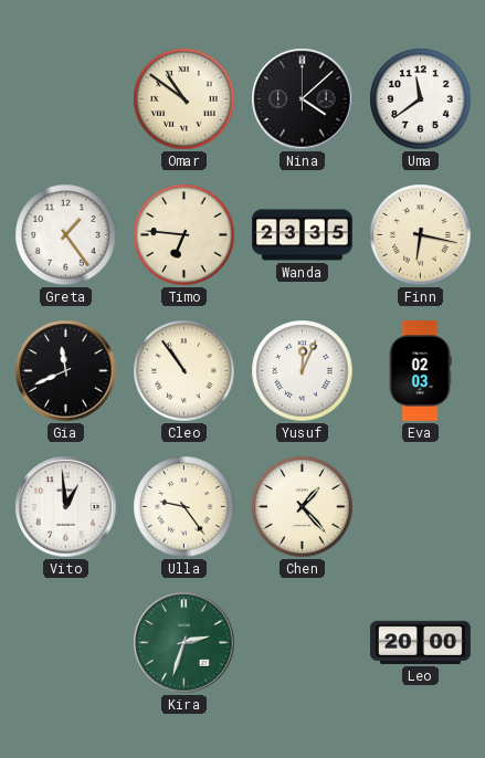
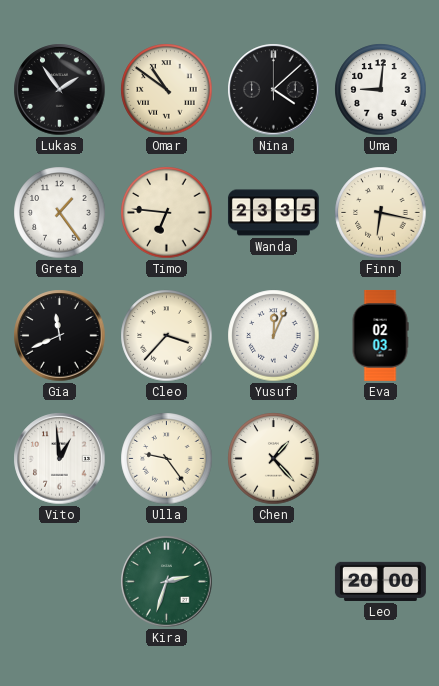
Lukas: none -> 1:54 (60, 90)
Uma: 11:39 -> 9:01 (381, 90)
Cleo: 10:54 -> 3:37 (167, 336)
